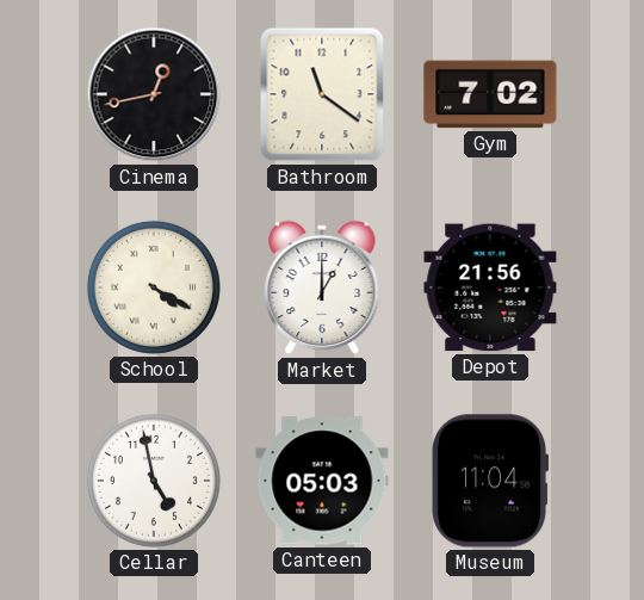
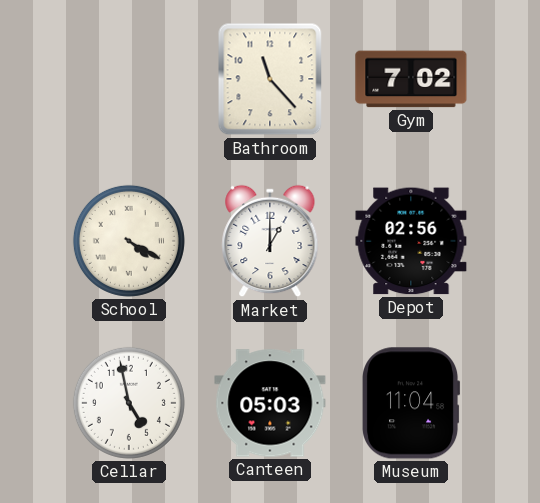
Cinema: 12:43 -> none (154, 94)
Bathroom: 11:21 -> 11:23 (270, 79)
Depot: 21:56 -> 02:56 (411, 241)
